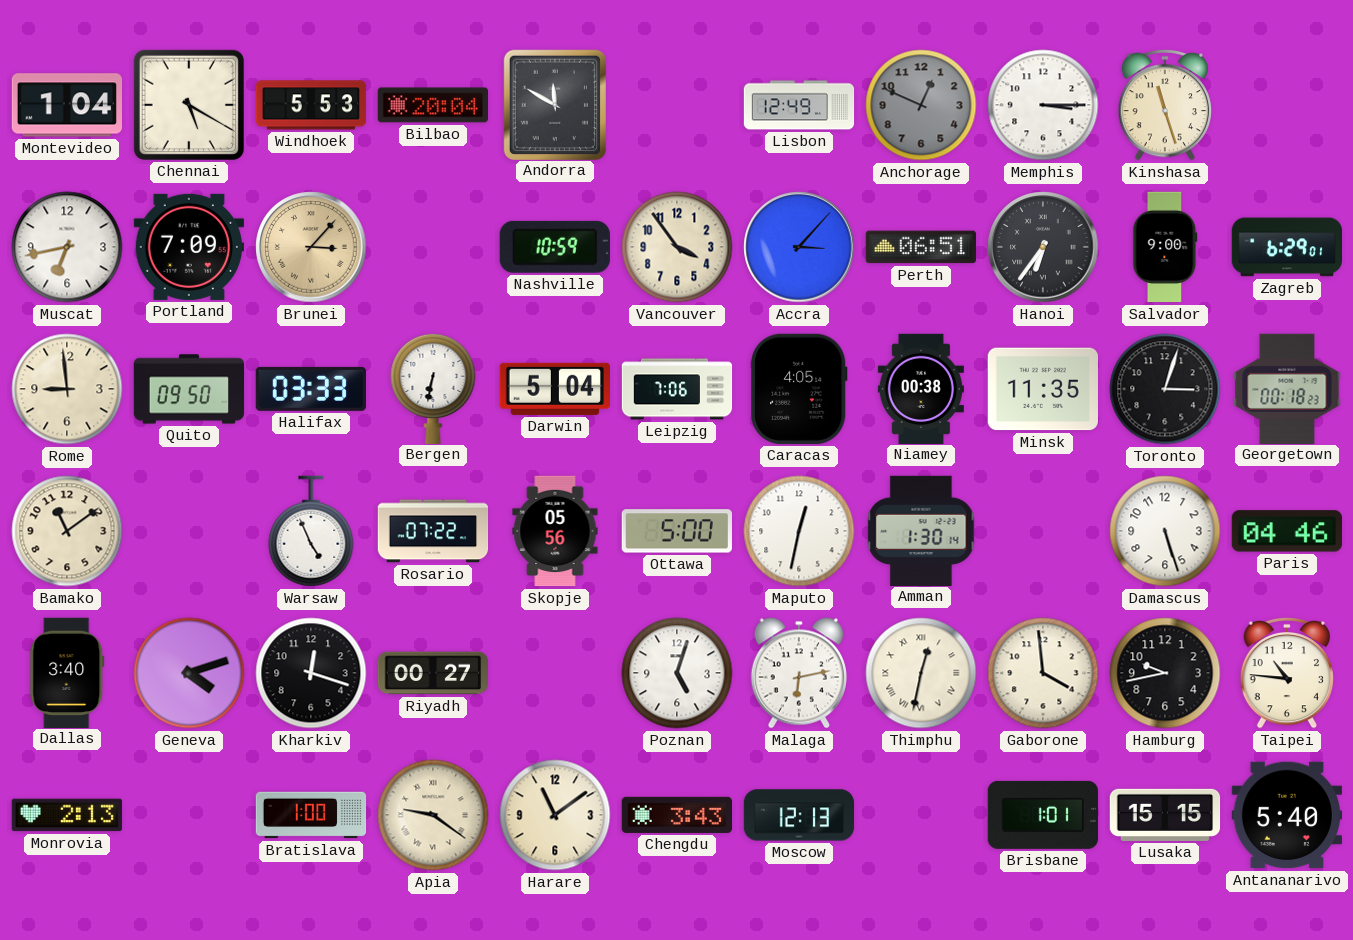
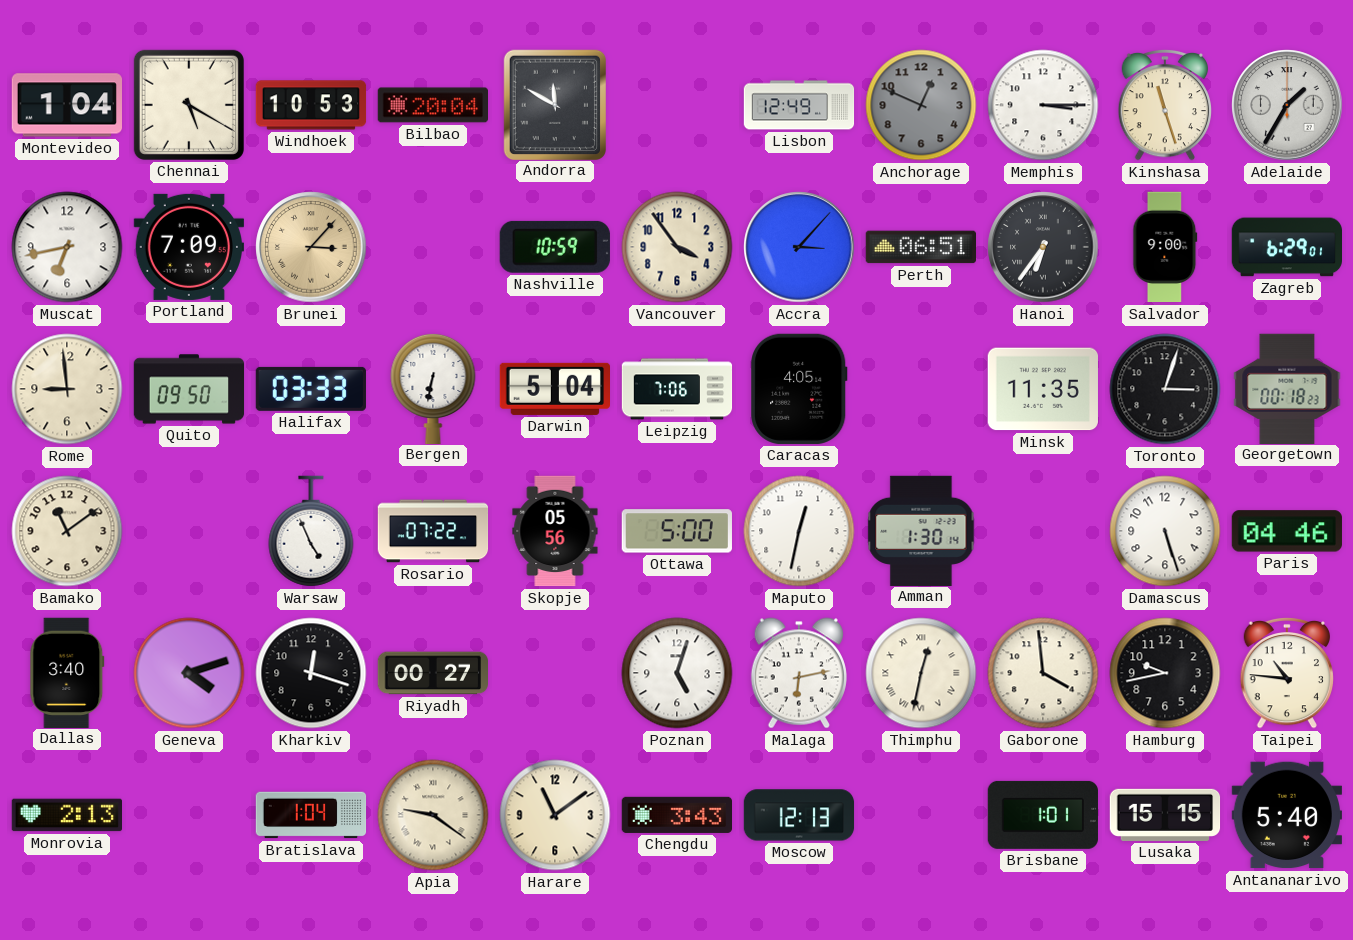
Windhoek: 5:53 -> 10:53 (311, 105)
Adelaide: none -> 1:35 (1287, 105)
Niamey: 00:38 -> none (921, 388)
Bratislava: 1:00 -> 1:04 (311, 815)
